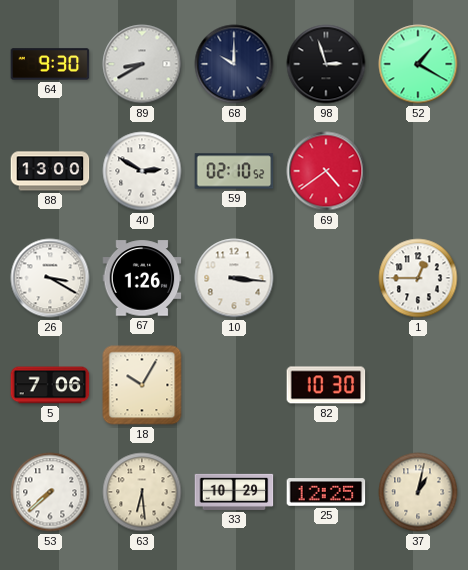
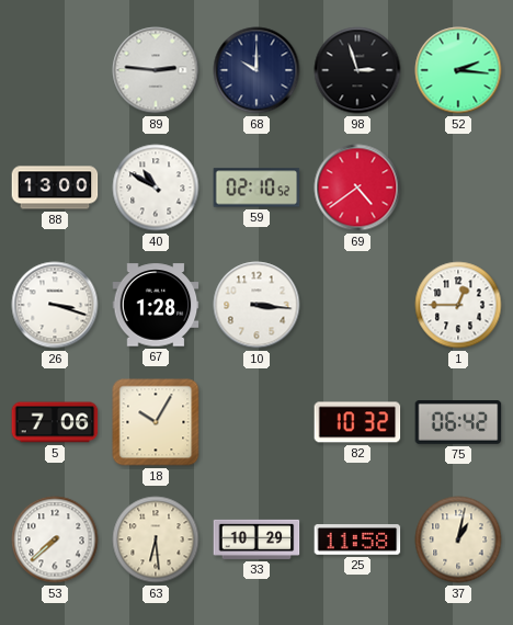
64: 9:30 -> none (50, 64)
89: 8:40 -> 2:46 (156, 70)
52: 1:20 -> 2:16 (458, 70)
40: 2:50 -> 10:50 (156, 187)
26: 3:20 -> 3:18 (55, 305)
67: 1:26 -> 1:28 (156, 305)
82: 10:30 -> 10:32 (357, 422)
75: none -> 06:42 (458, 423)
25: 12:25 -> 11:58 (357, 539)
